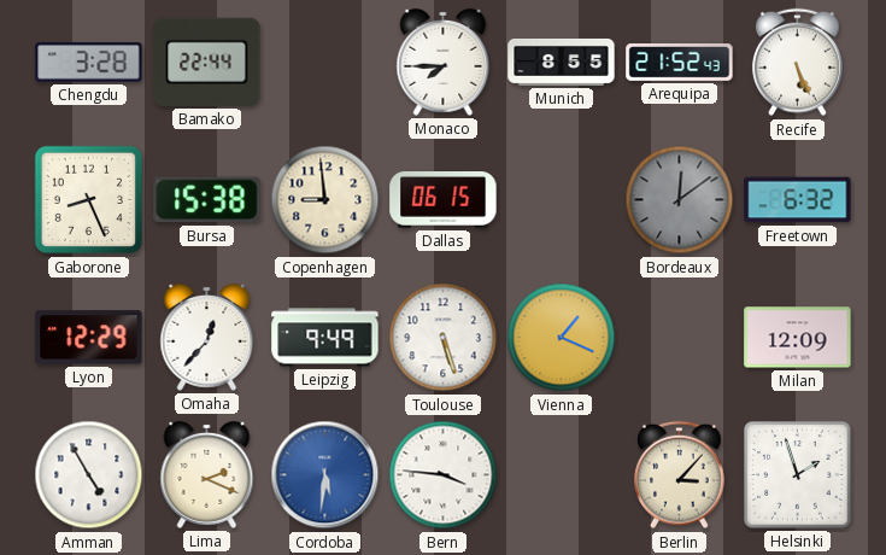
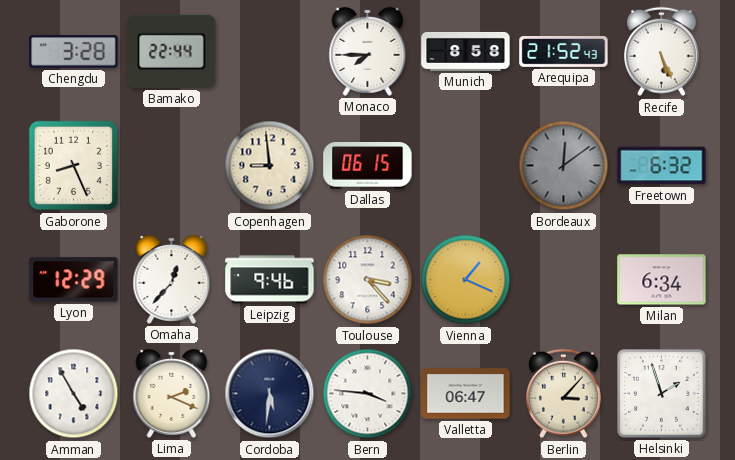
Munich: 8:55 -> 8:58 (466, 51)
Bursa: 15:38 -> none (207, 200)
Leipzig: 9:49 -> 9:46 (270, 280)
Toulouse: 5:27 -> 3:23 (368, 280)
Milan: 12:09 -> 6:34 (662, 280)
Cordoba dial: blue -> navy (270, 394)
Valletta: none -> 06:47 (466, 394)
